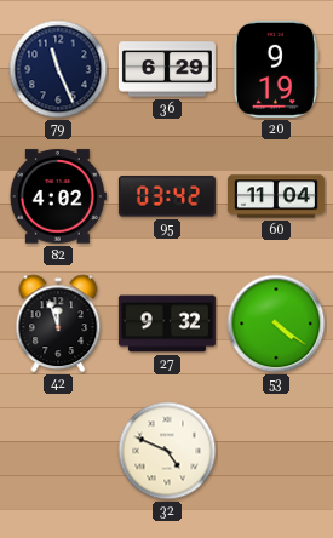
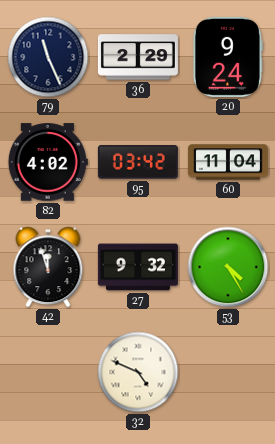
36: 6:29 -> 2:29 (138, 57)
20: 9:19 -> 9:24 (228, 57)
53: 4:21 -> 4:25 (228, 267)
